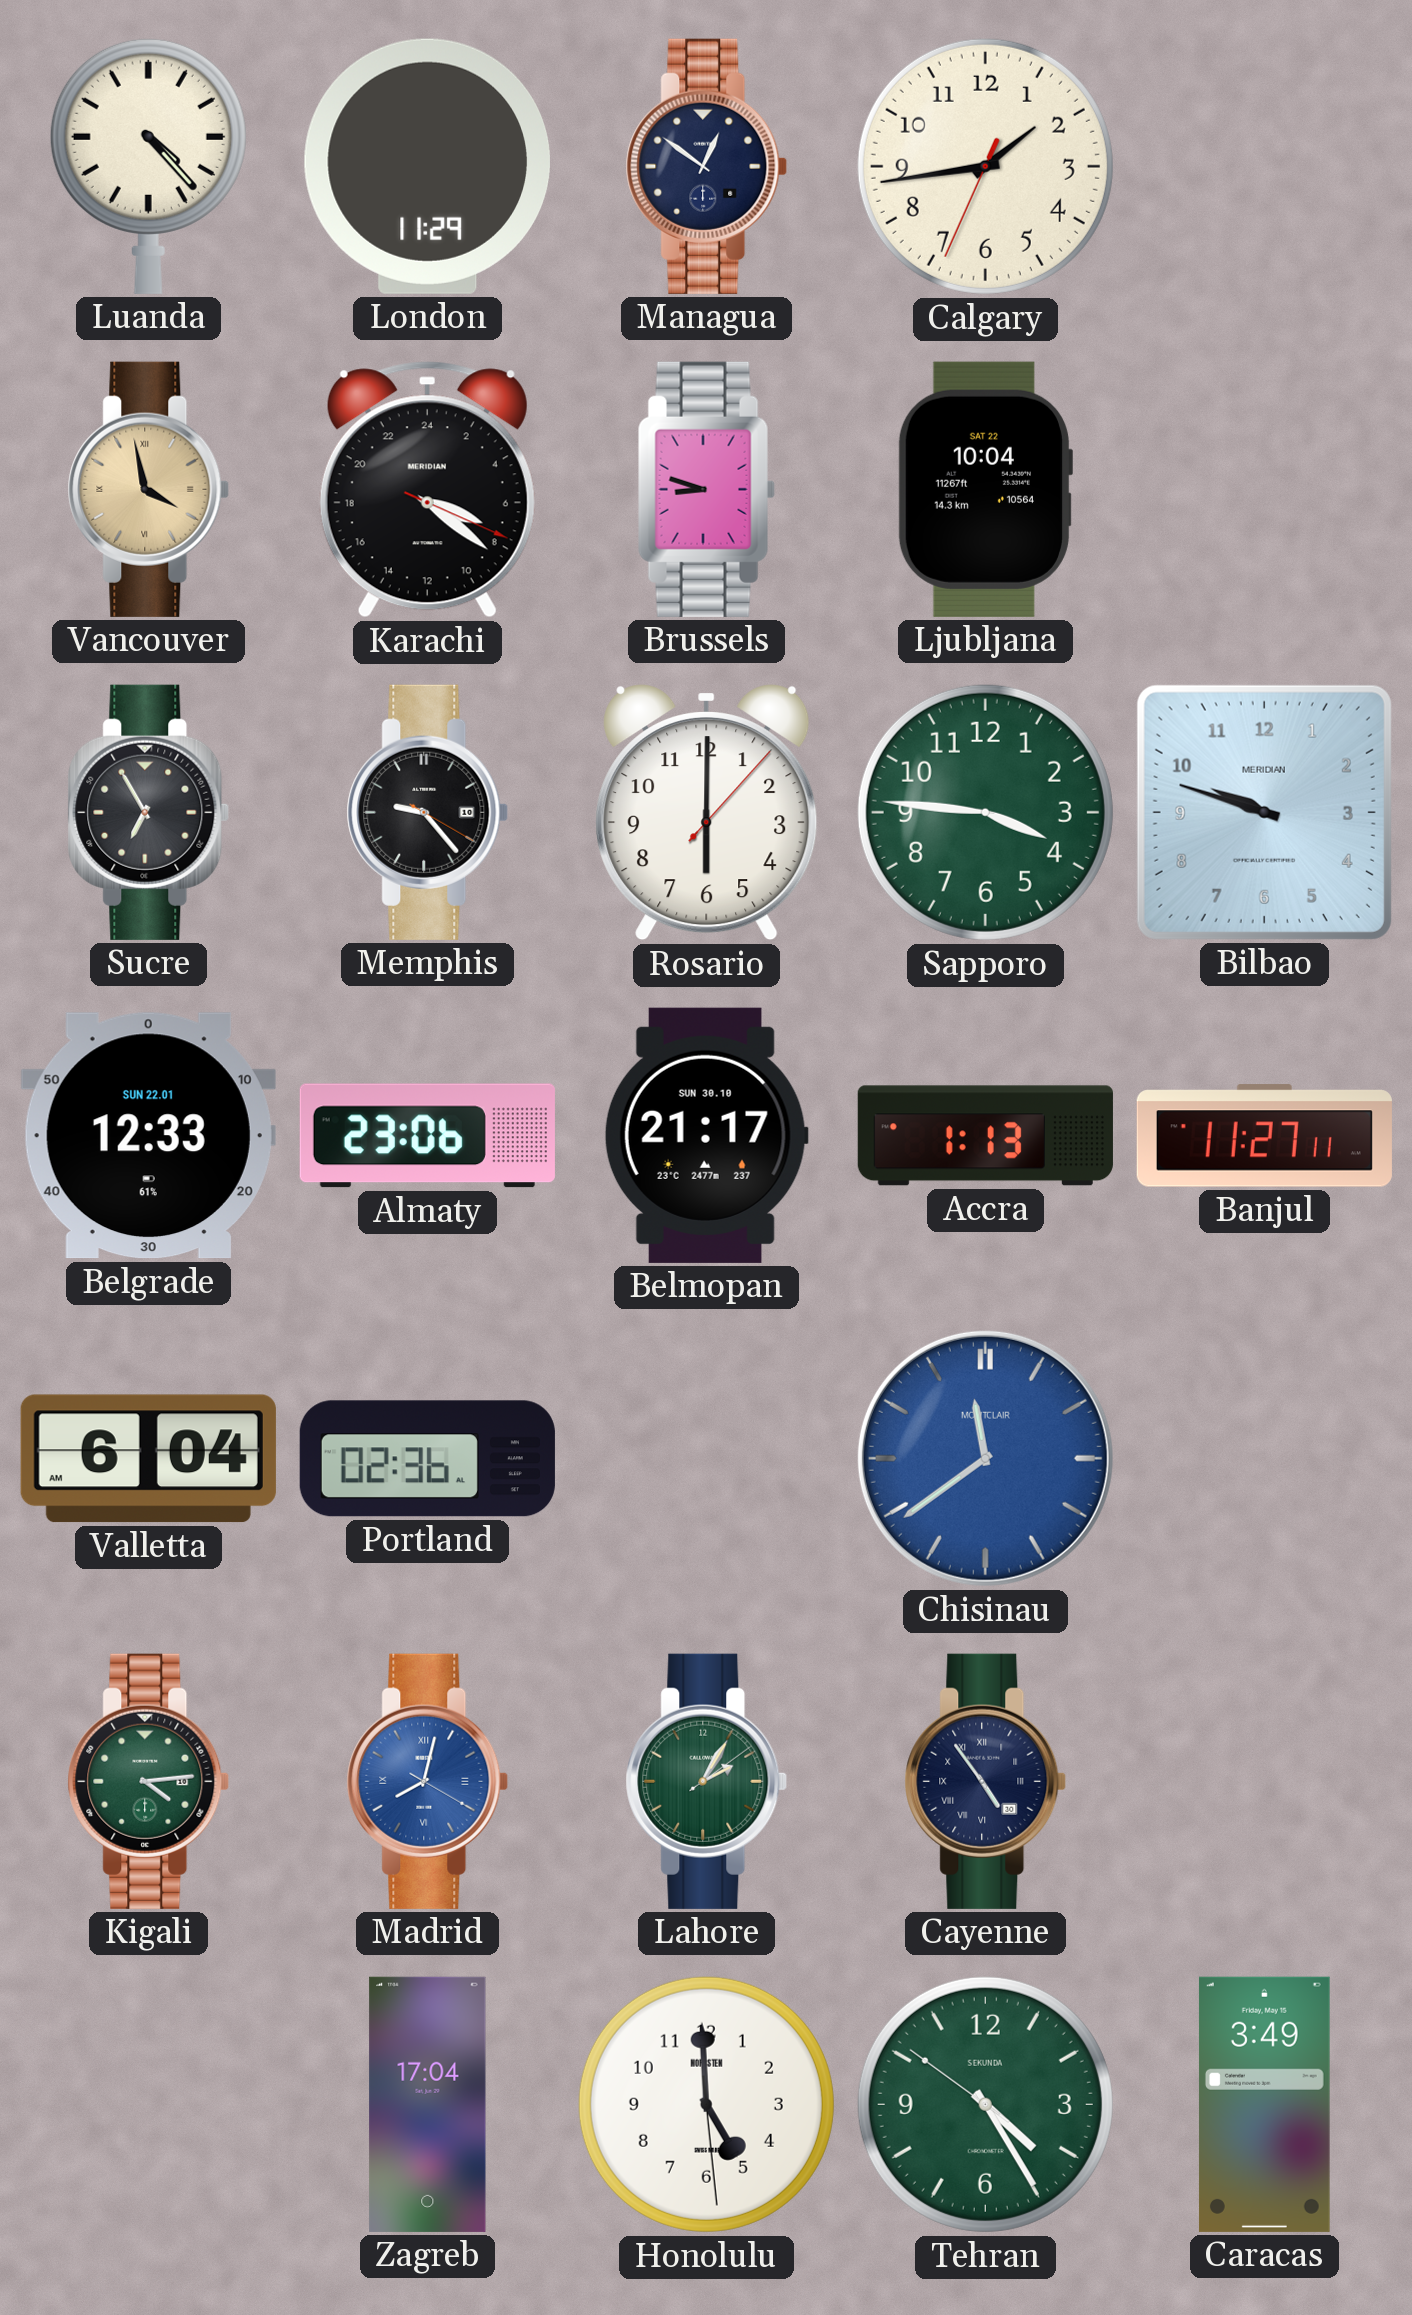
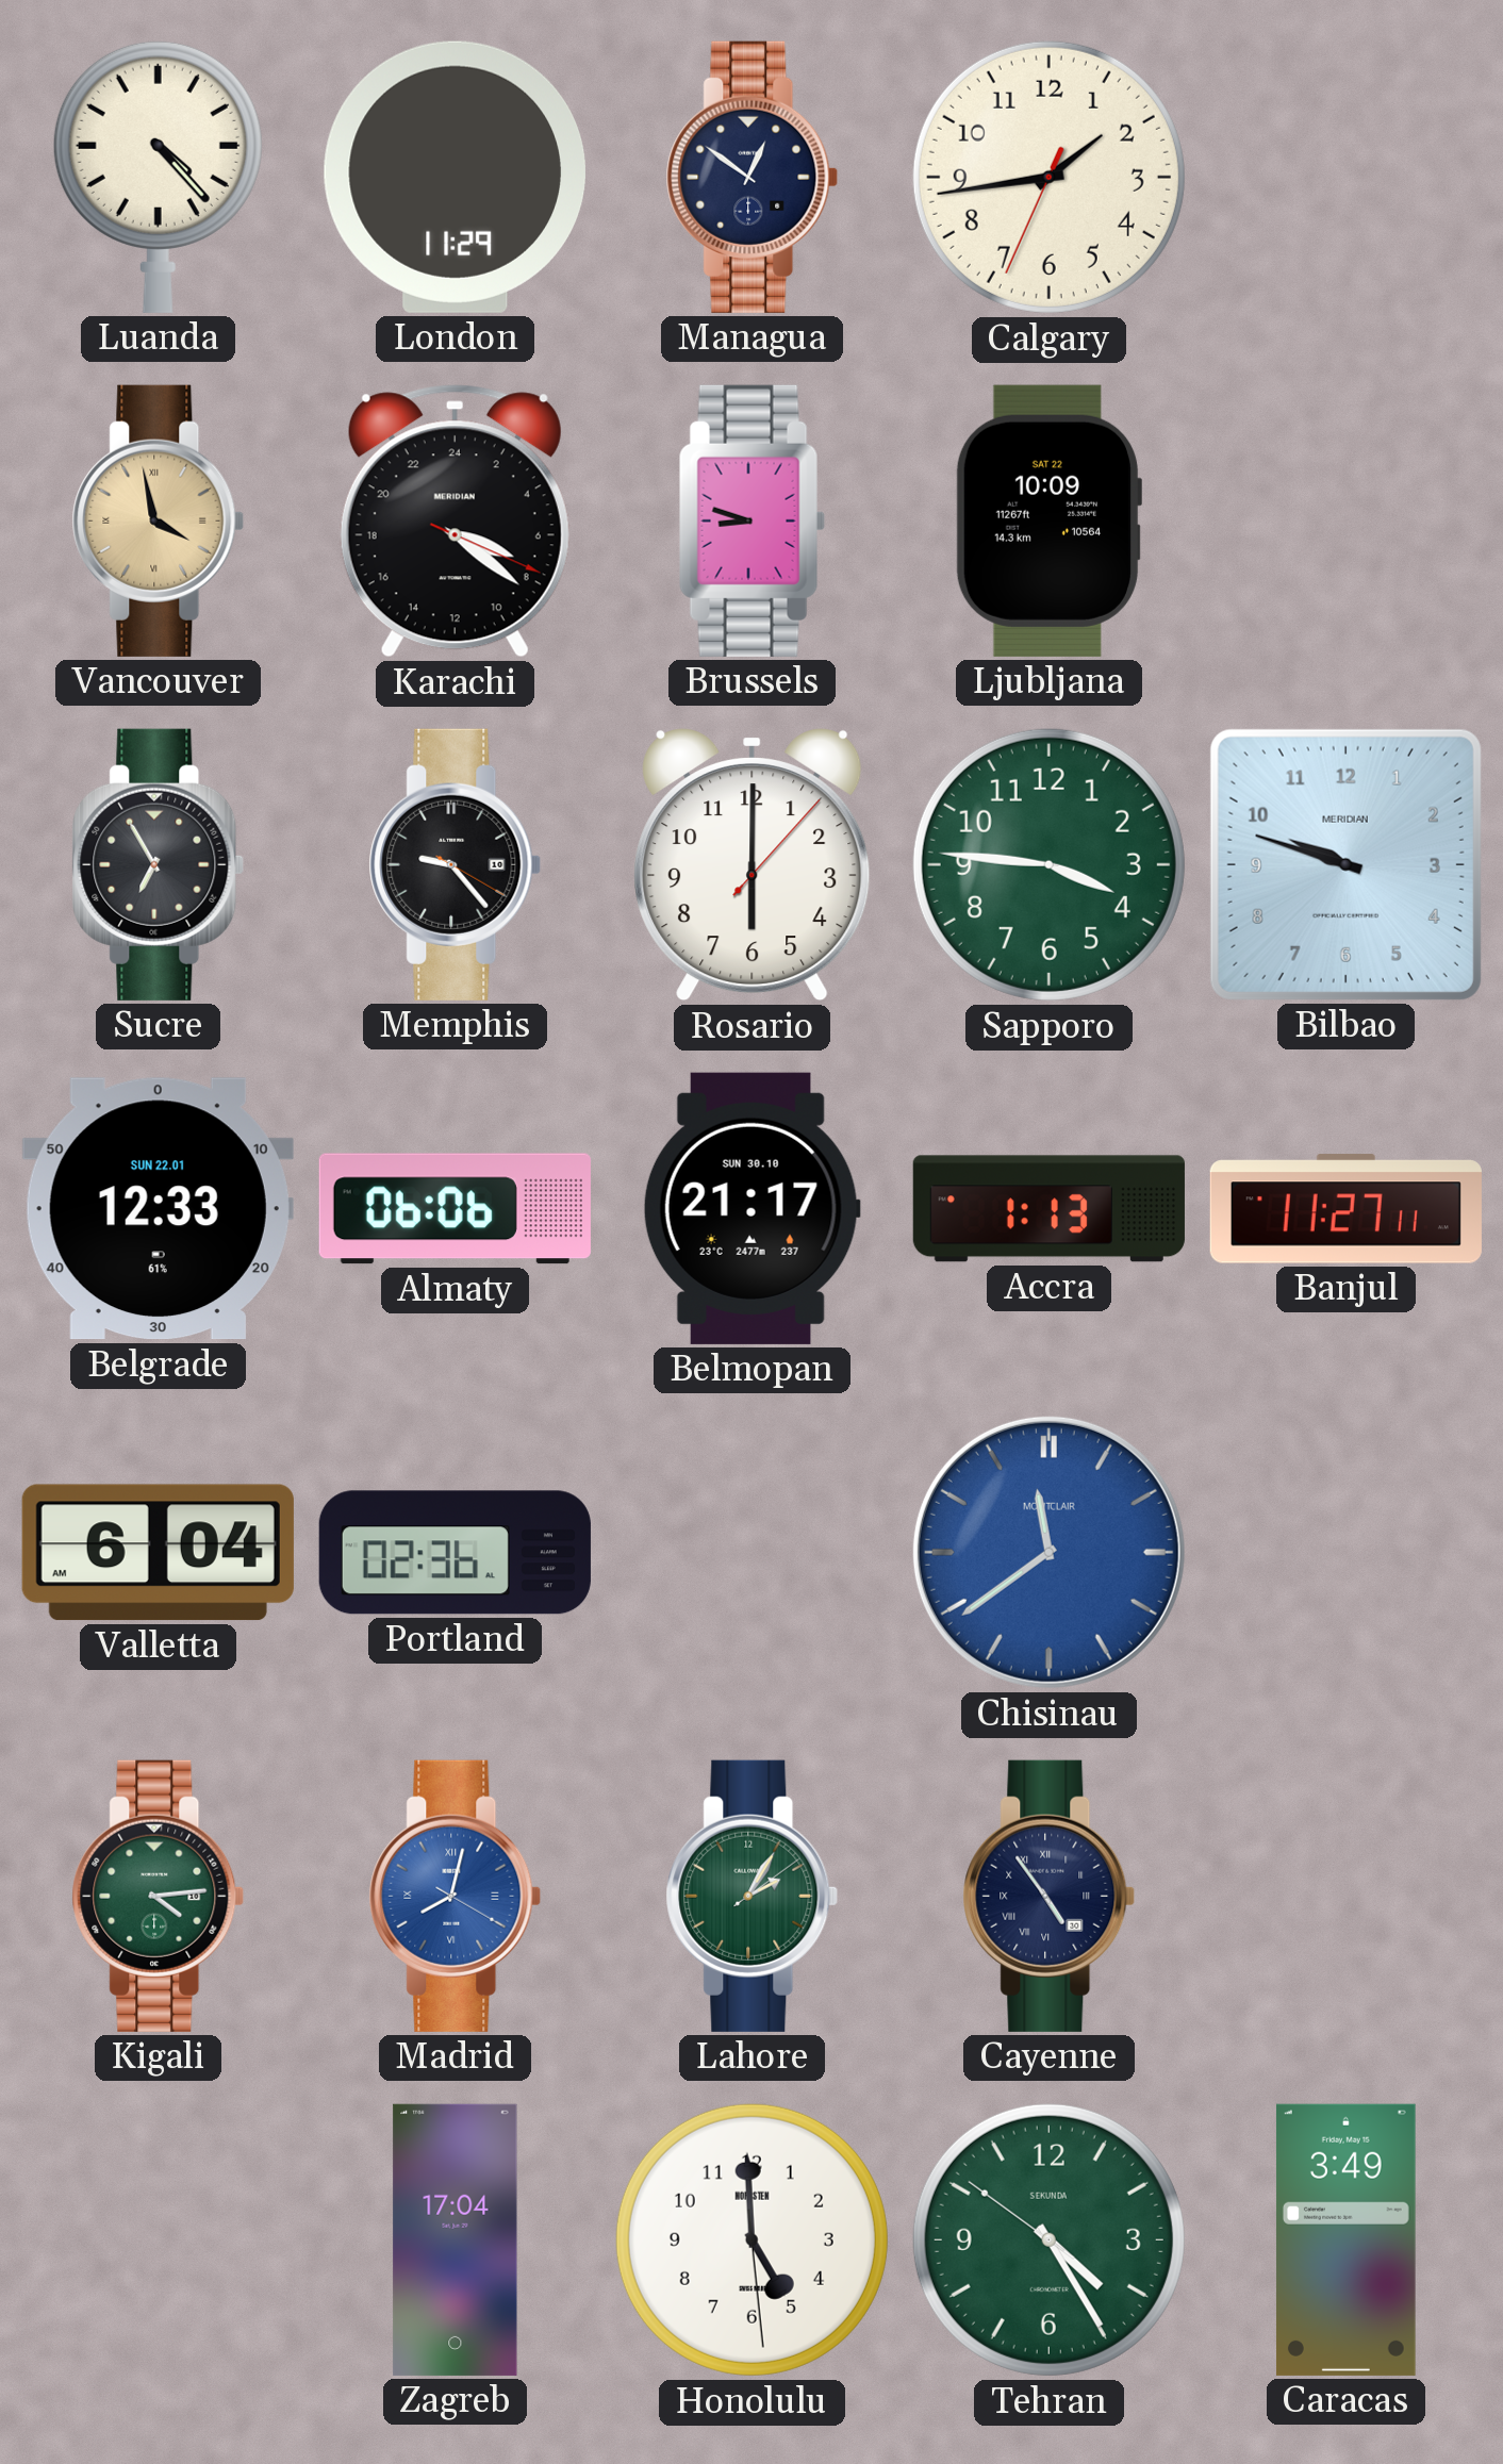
Ljubljana: 10:04 -> 10:09 (1048, 520)
Almaty: 23:06 -> 06:06 (455, 1209)
